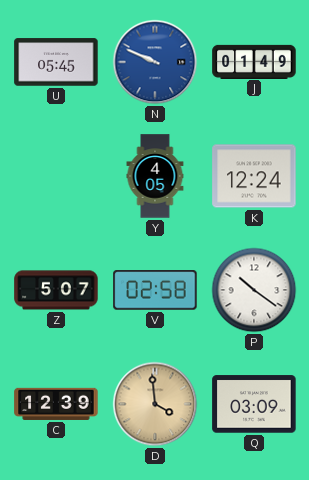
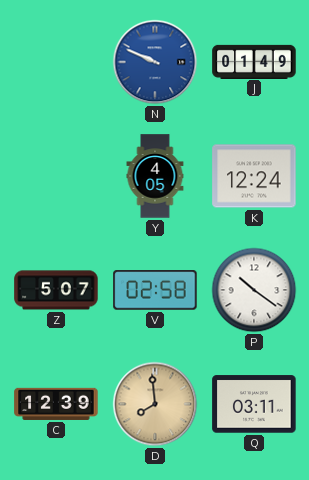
U: 05:45 -> none (56, 62)
D: 3:59 -> 7:59 (155, 404)
Q: 03:09 -> 03:11 (254, 404)
